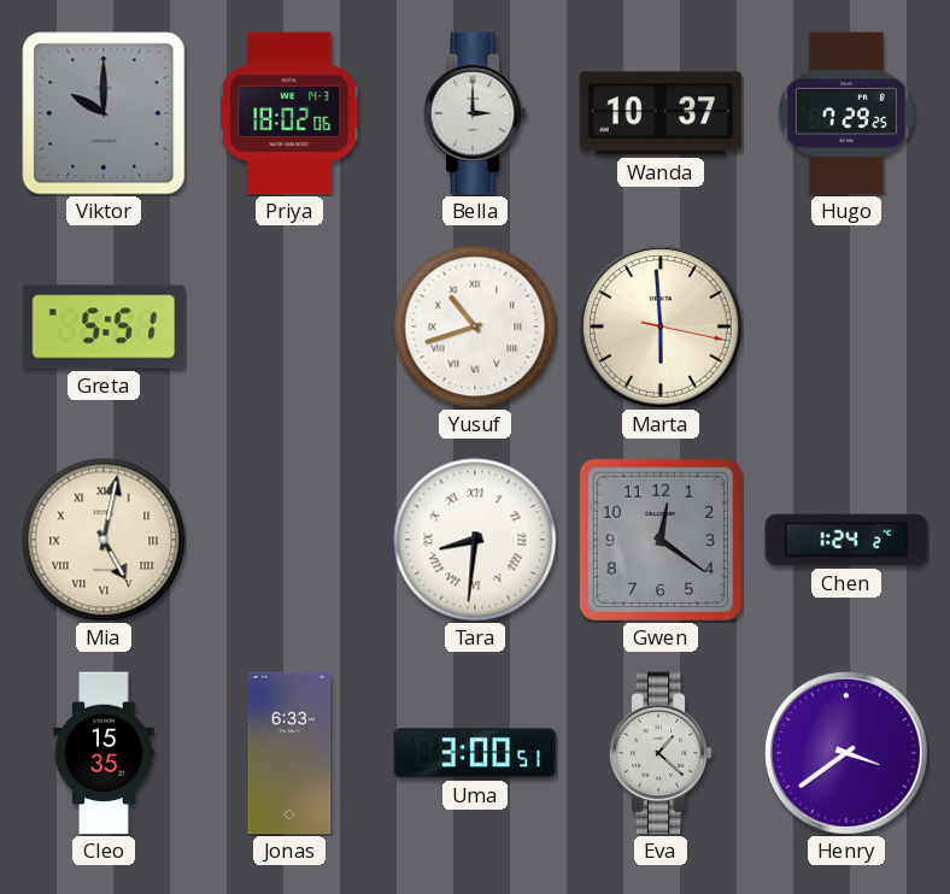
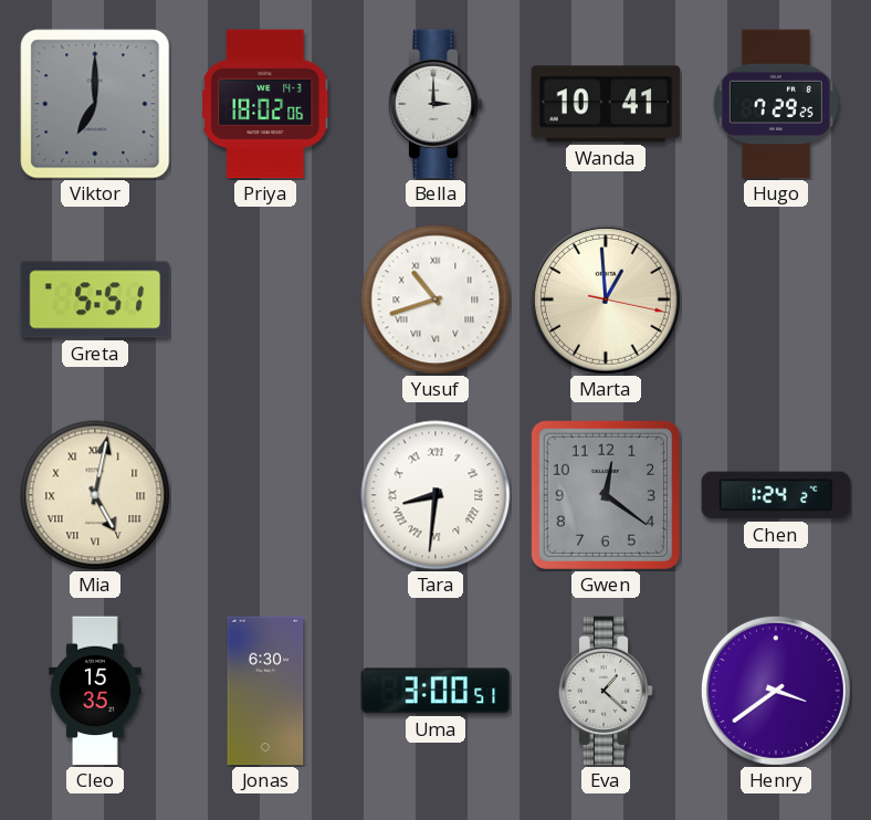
Viktor: 10:00 -> 7:00 (95, 104)
Wanda: 10:37 -> 10:41 (606, 104)
Marta: 5:59 -> 12:59 (606, 299)
Jonas: 6:33 -> 6:30 (265, 691)
